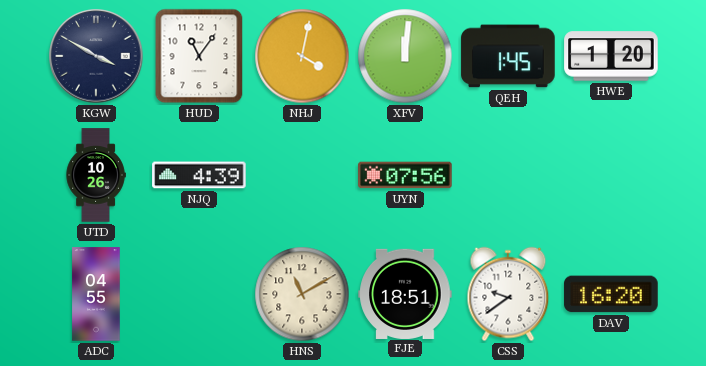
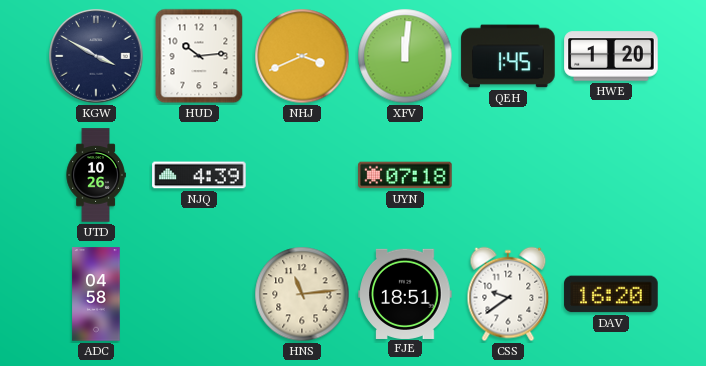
HUD: 11:06 -> 10:14 (199, 56)
NHJ: 4:02 -> 3:41 (302, 56)
UYN: 07:56 -> 07:18 (405, 175)
ADC: 04:55 -> 04:58 (96, 294)
HNS: 11:10 -> 11:14 (302, 294)
